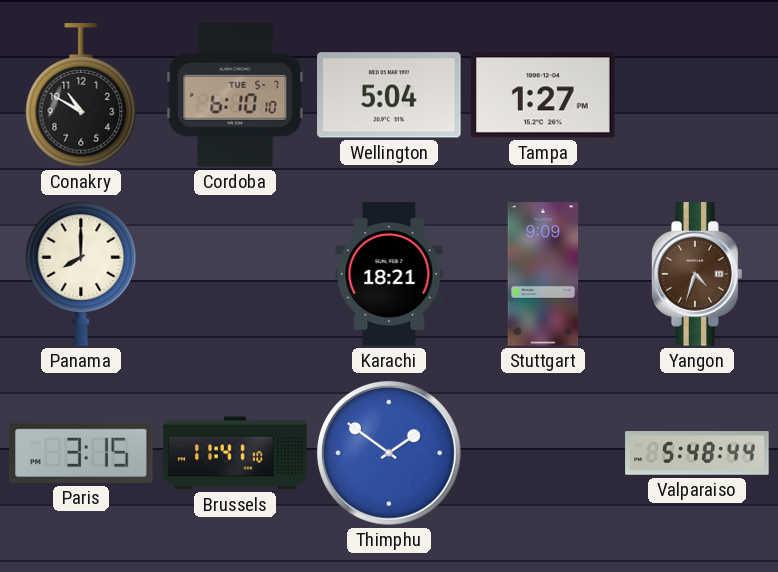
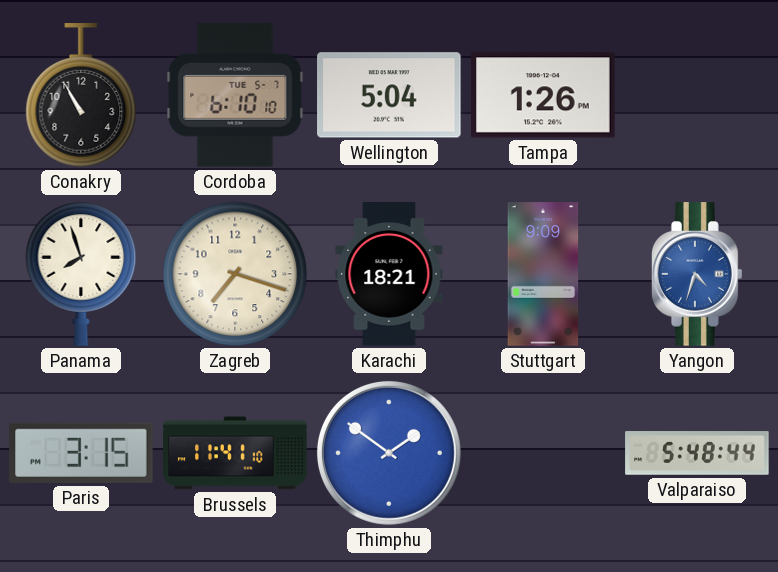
Conakry: 10:50 -> 10:55 (81, 96)
Tampa: 1:27 -> 1:26 (543, 95)
Panama: 8:00 -> 7:57 (81, 274)
Zagreb: none -> 7:18 (235, 274)
Yangon dial: brown -> blue (697, 274)
